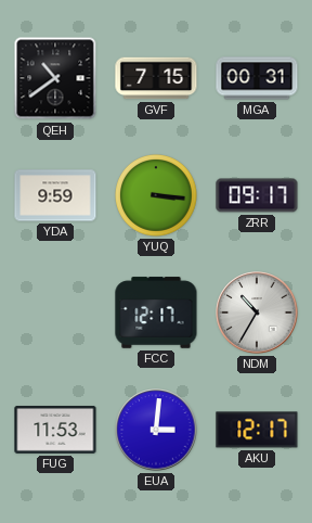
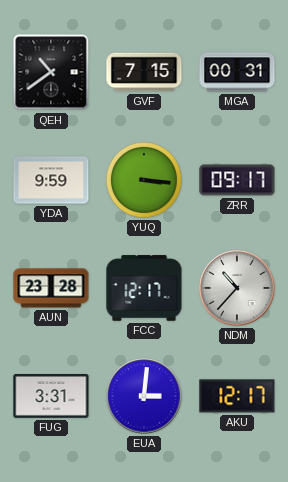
AUN: none -> 23:28 (51, 288)
NDM: 10:35 -> 10:37 (237, 288)
FUG: 11:53 -> 3:31 (51, 397)
